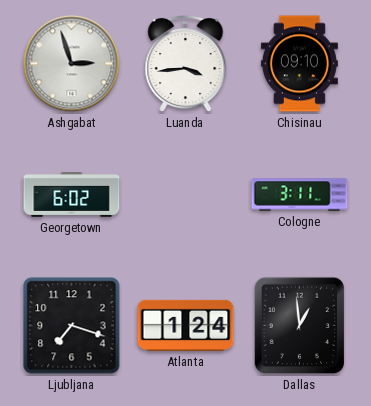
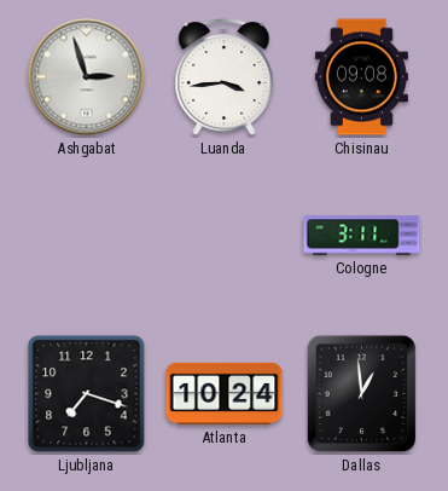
Chisinau: 09:10 -> 09:08 (361, 77)
Georgetown: 6:02 -> none (72, 194)
Atlanta: 1:24 -> 10:24 (225, 393)
